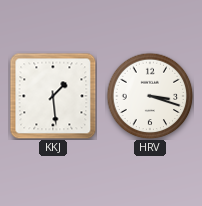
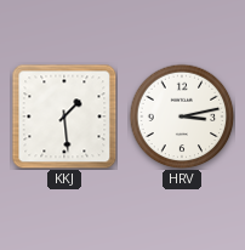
HRV: 3:18 -> 3:13 (182, 117)
